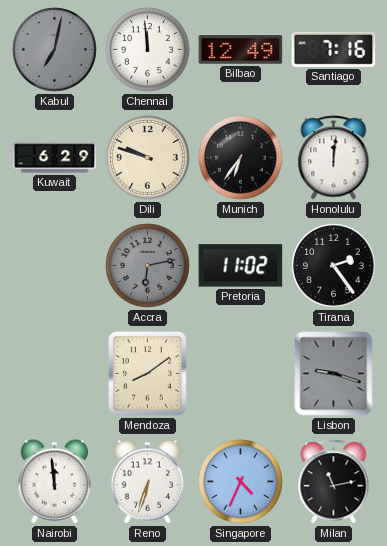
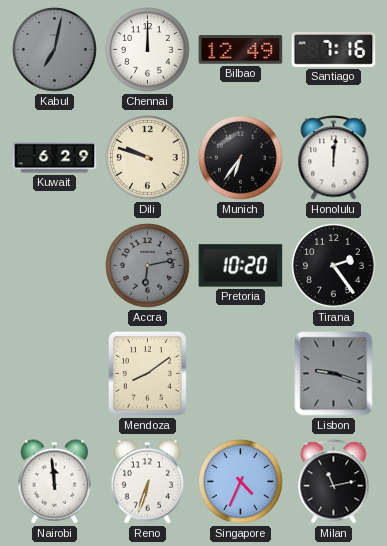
Chennai: 11:59 -> 12:00 (148, 50)
Pretoria: 11:02 -> 10:20 (241, 266)
